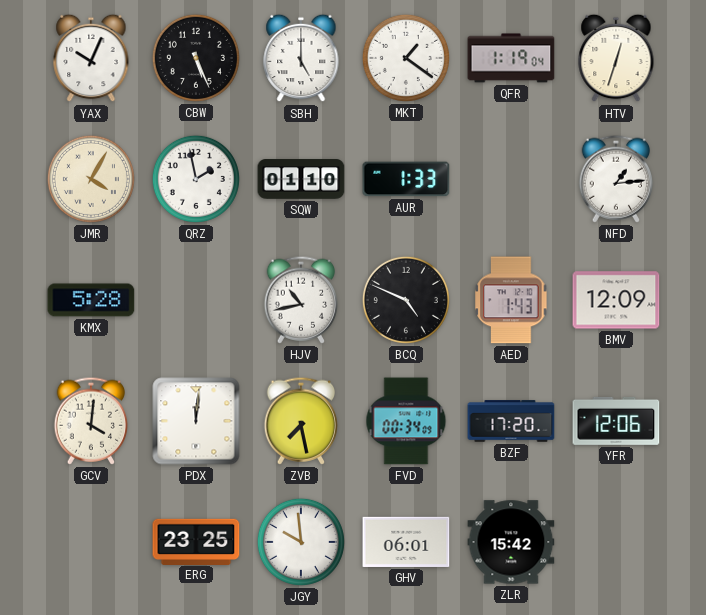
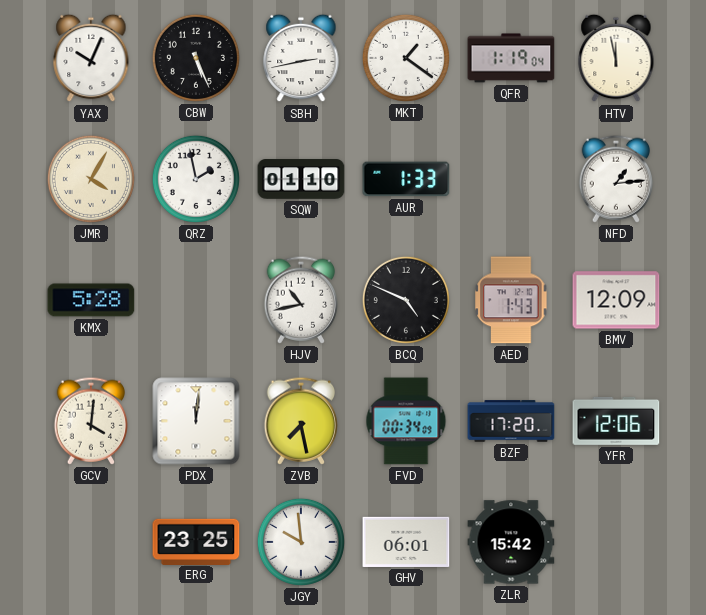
SBH: 5:00 -> 2:43 (301, 58)
HTV: 12:33 -> 11:58 (616, 58)
